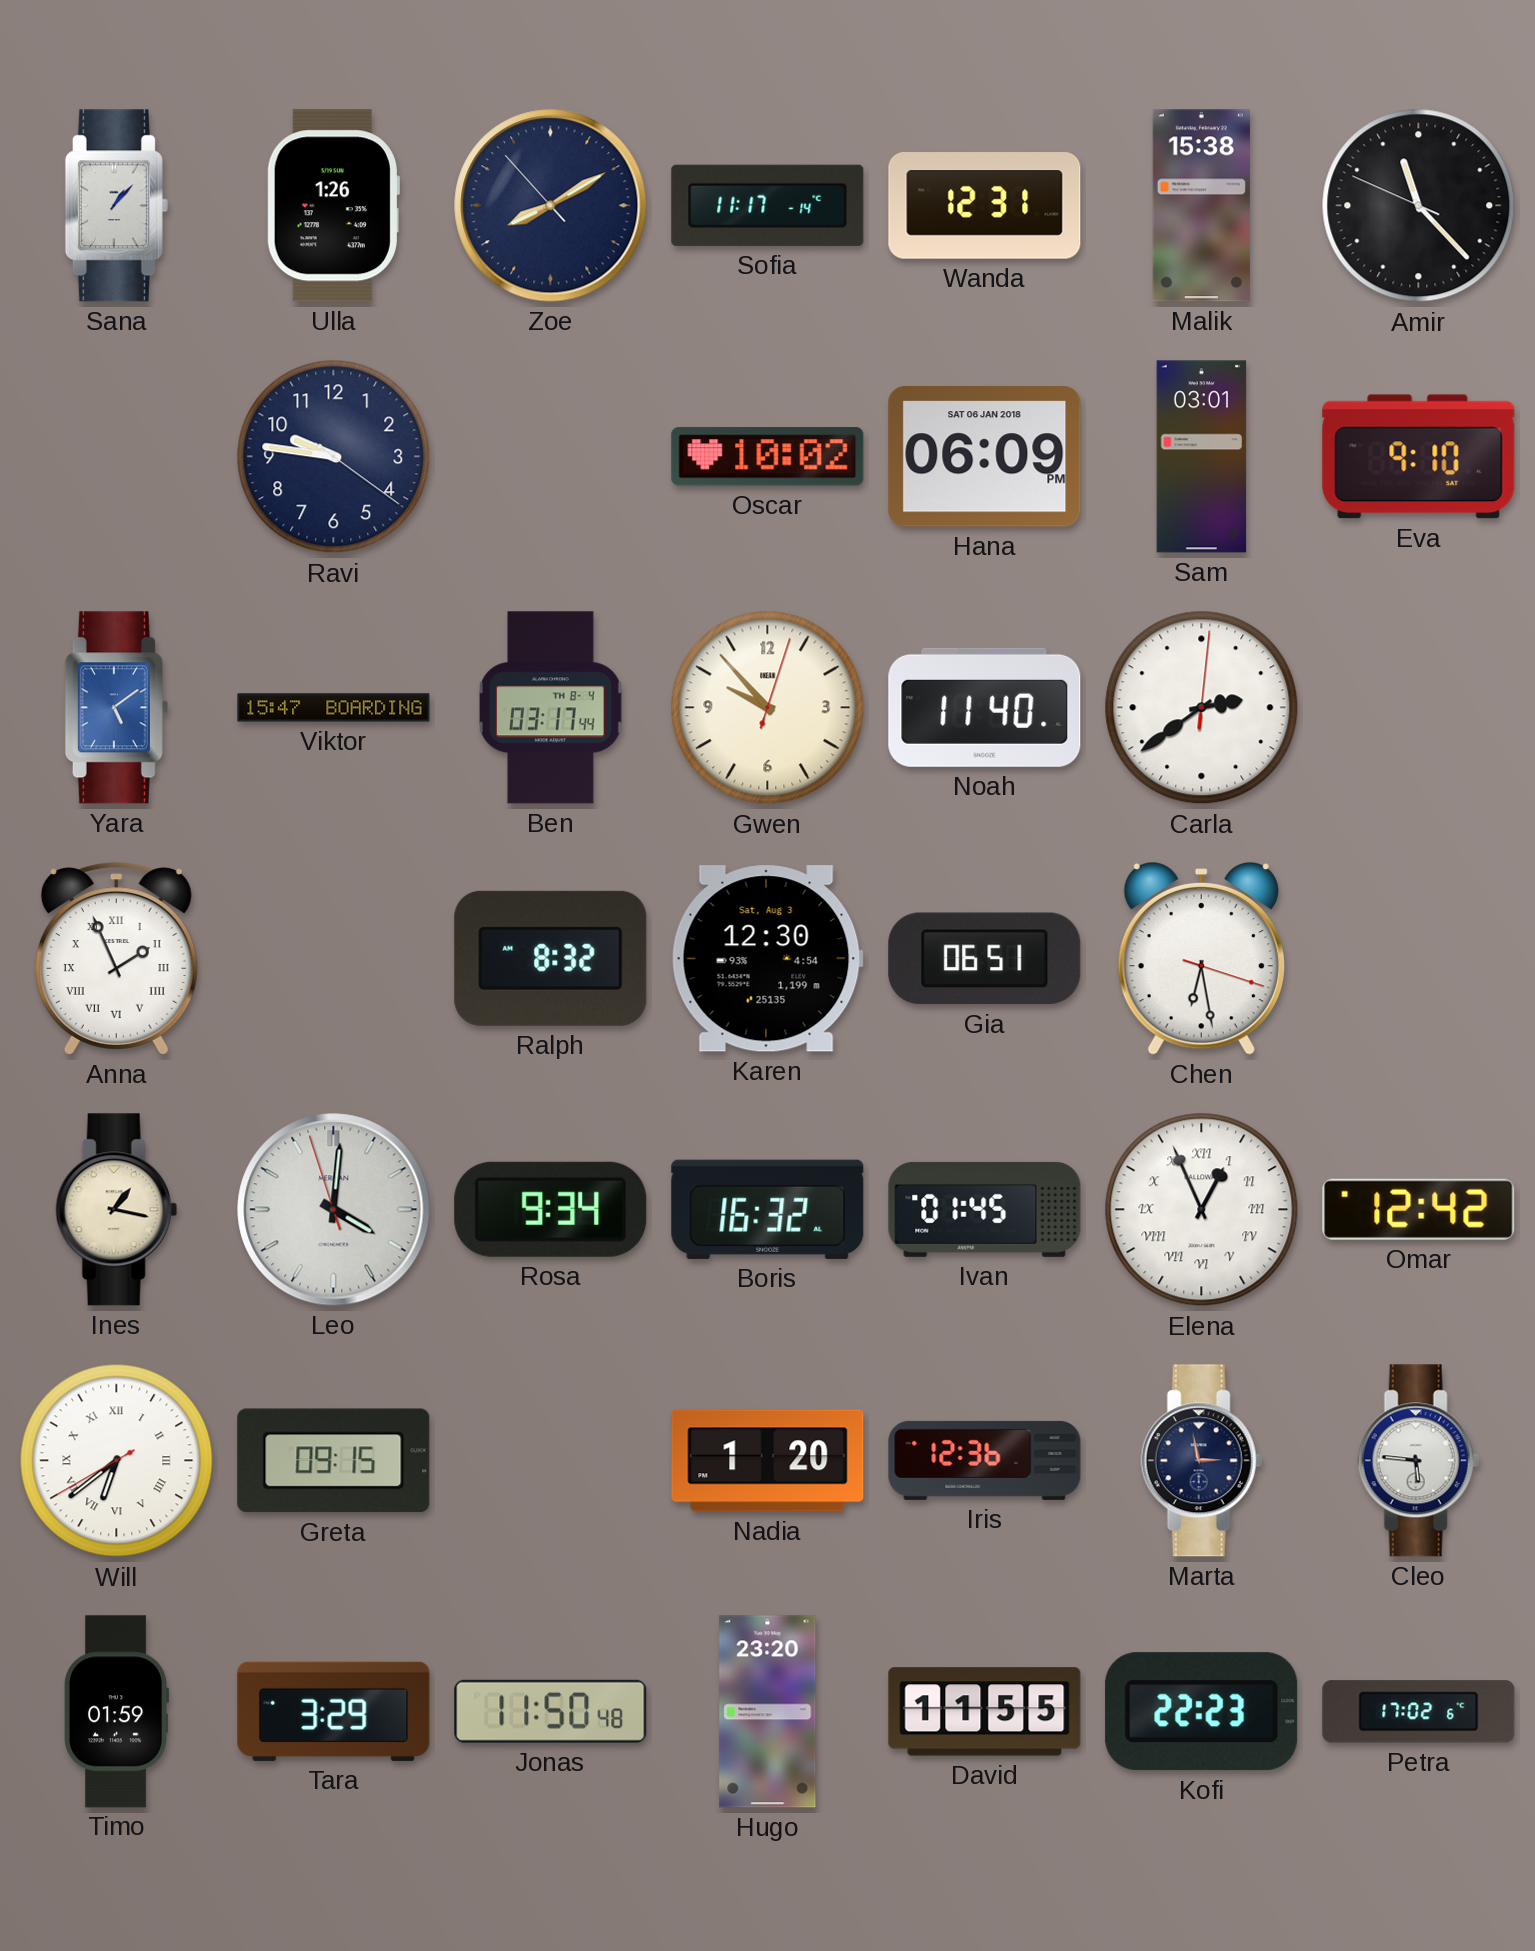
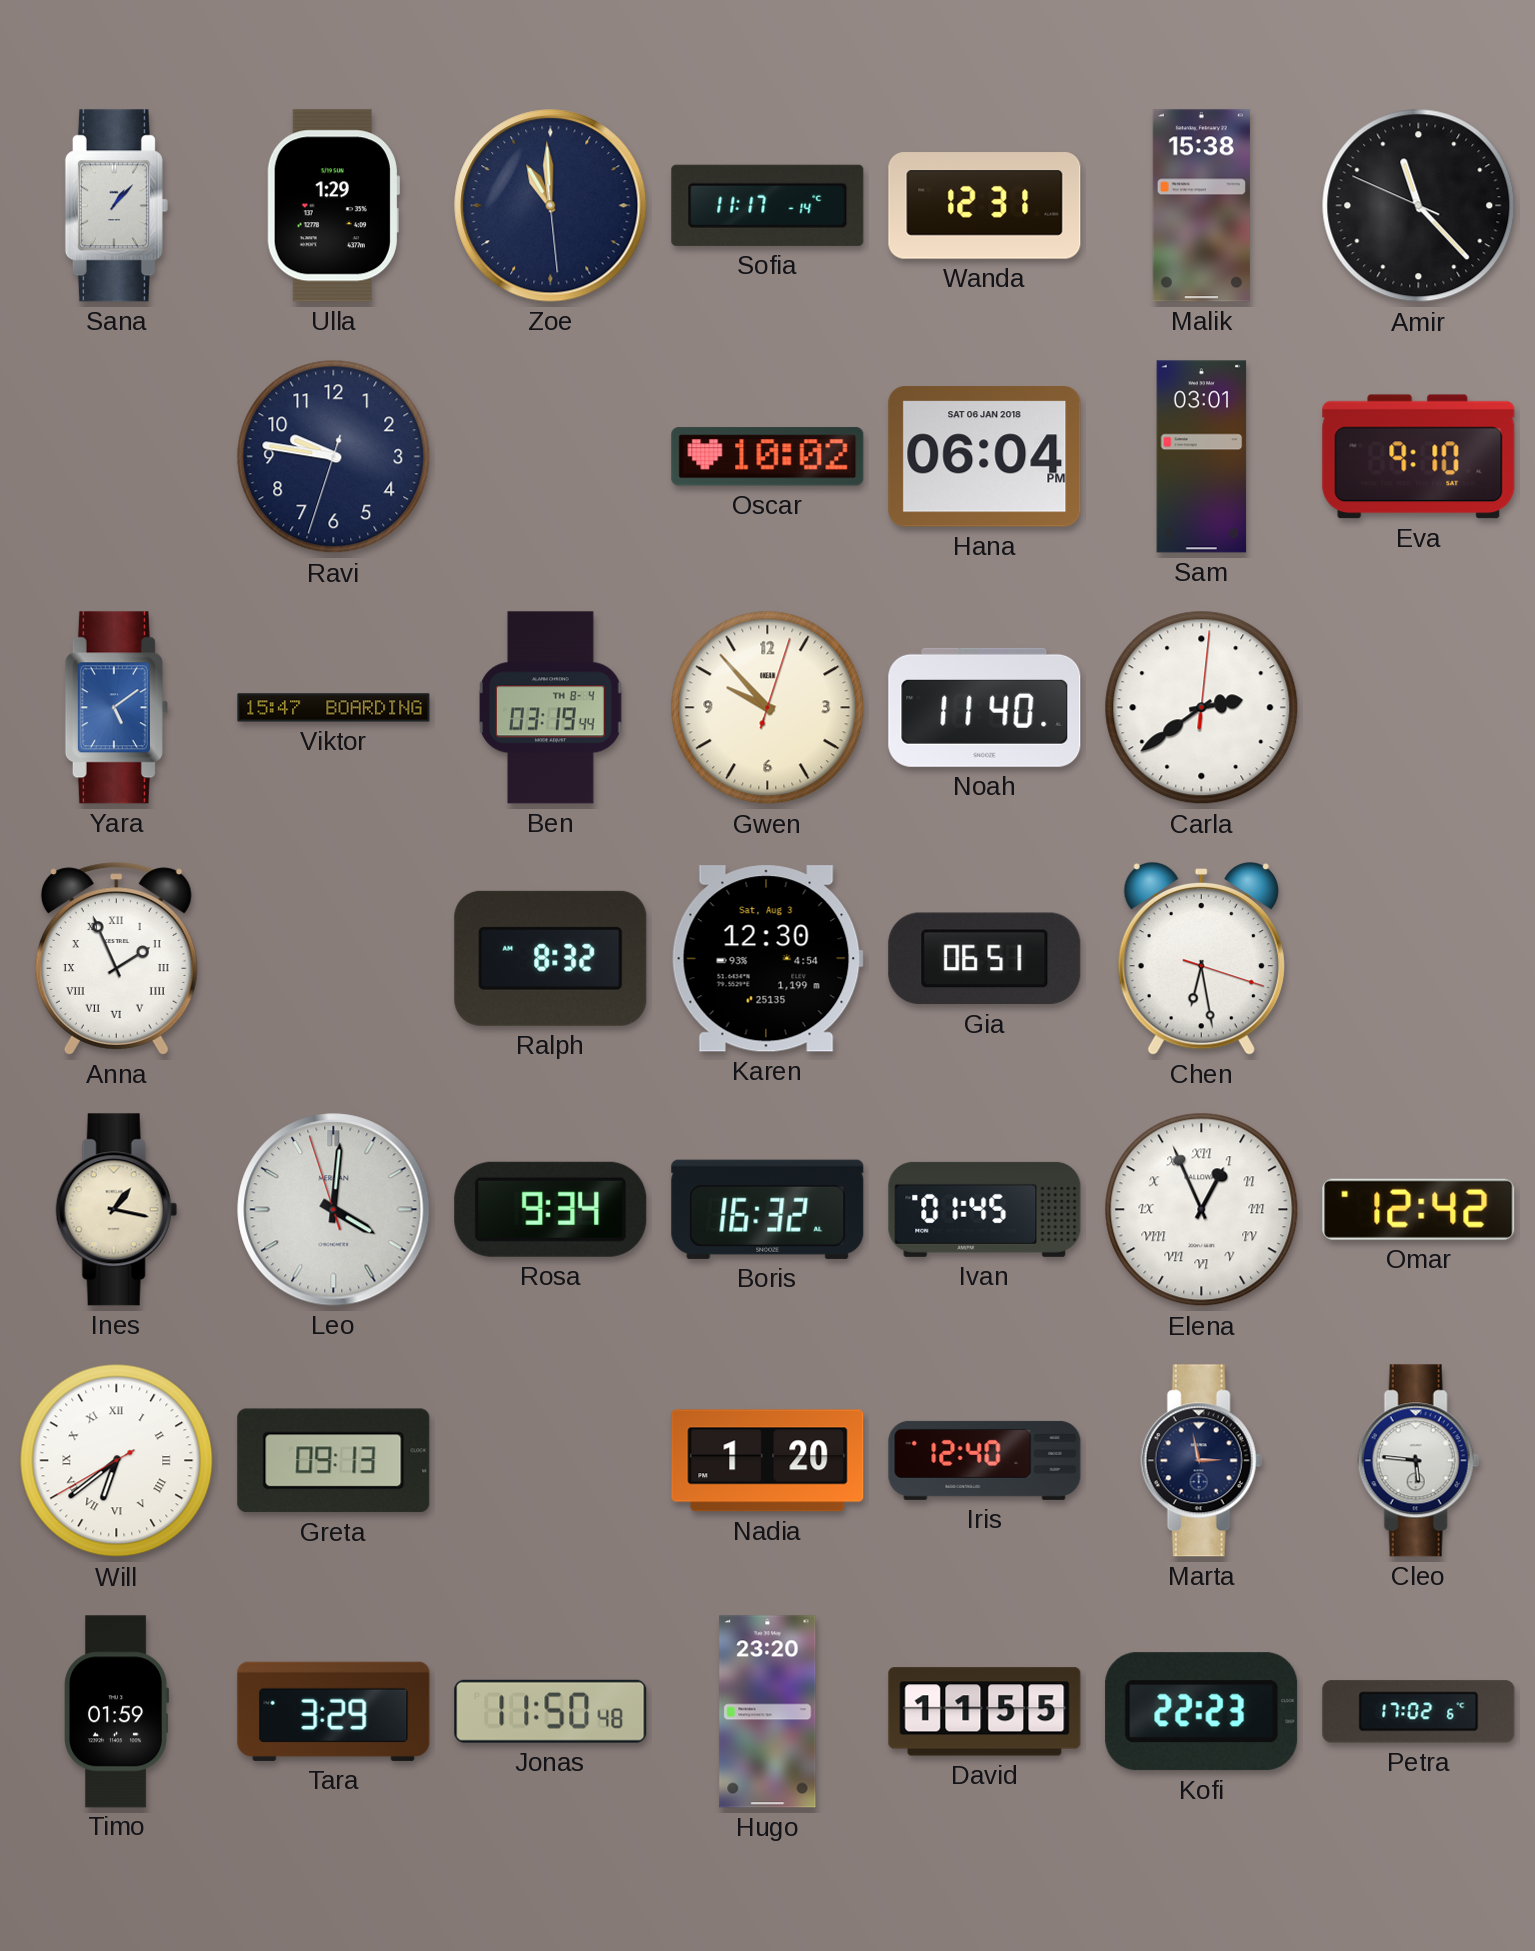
Ulla: 1:26 -> 1:29 (333, 206)
Zoe: 8:09 -> 10:59 (551, 206)
Ravi: 9:46:21 -> 9:46:33 (334, 457)
Hana: 06:09 -> 06:04 (985, 457)
Ben: 03:17 -> 03:19 (551, 708)
Greta: 09:15 -> 09:13 (334, 1461)
Iris: 12:36 -> 12:40 (985, 1460)
